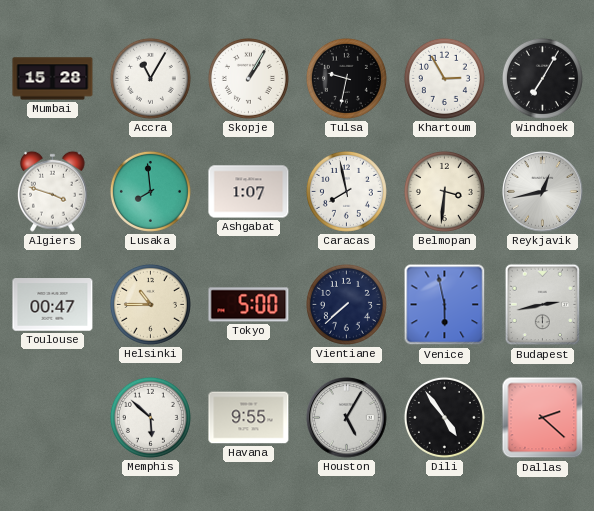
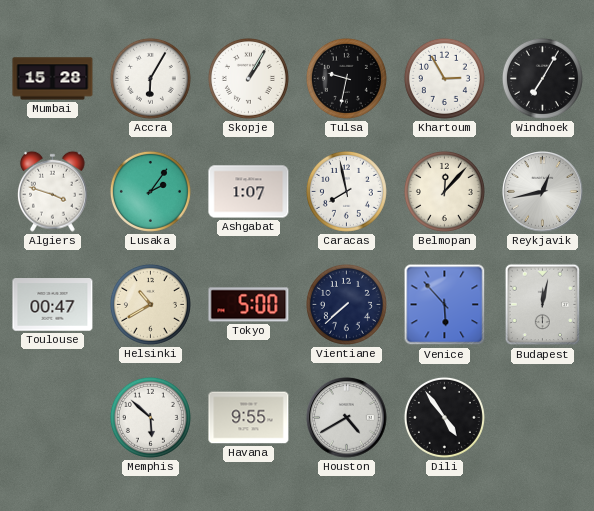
Accra: 11:05 -> 6:05 (150, 78)
Lusaka: 7:59 -> 2:06 (150, 191)
Belmopan: 3:31 -> 12:07 (444, 191)
Helsinki: 10:45 -> 10:40 (150, 304)
Venice: 5:58 -> 5:53 (445, 305)
Budapest: 2:43 -> 12:02 (543, 305)
Houston: 5:05 -> 4:40 (347, 418)
Dallas: 2:22 -> none (543, 418)
